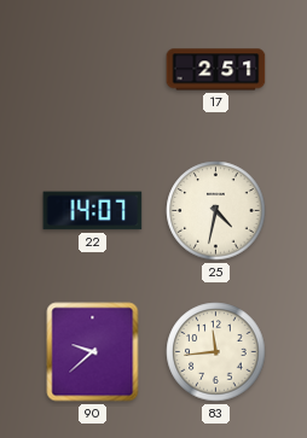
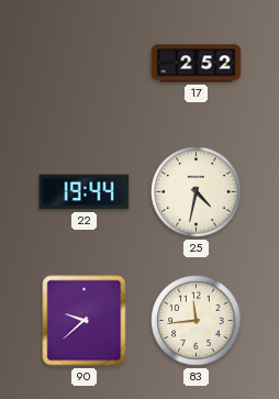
17: 2:51 -> 2:52 (197, 64)
22: 14:07 -> 19:44 (85, 192)
